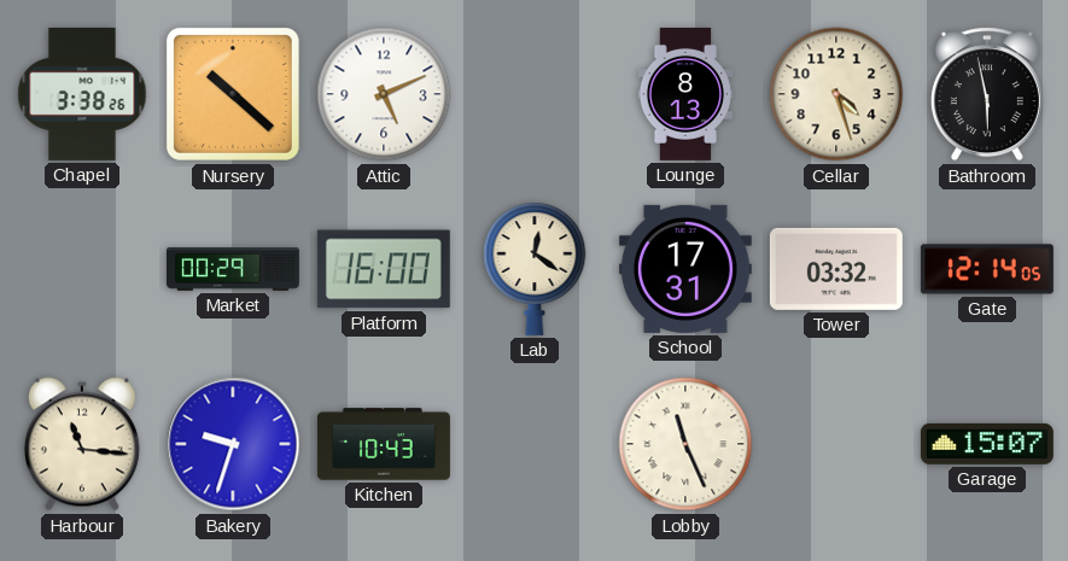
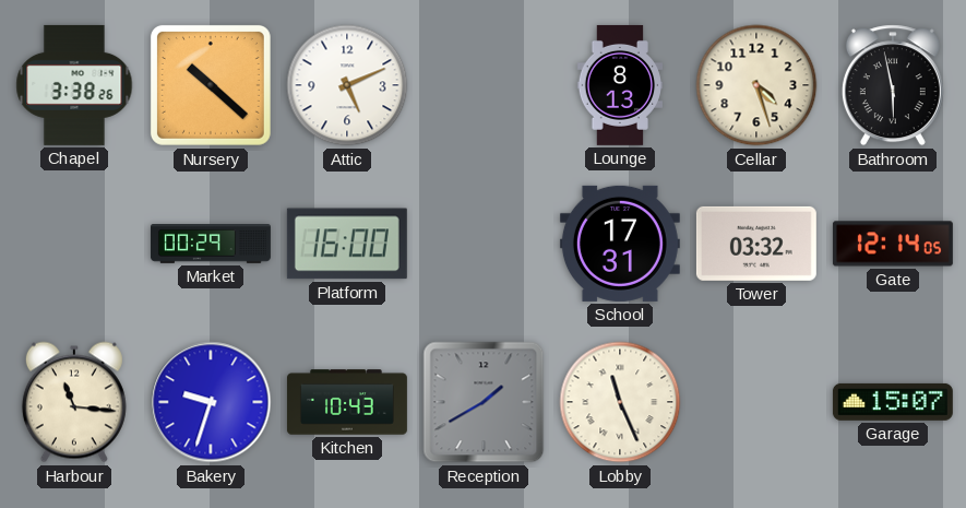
Lab: 12:21 -> none (535, 269)
Reception: none -> 1:40 (484, 402)
